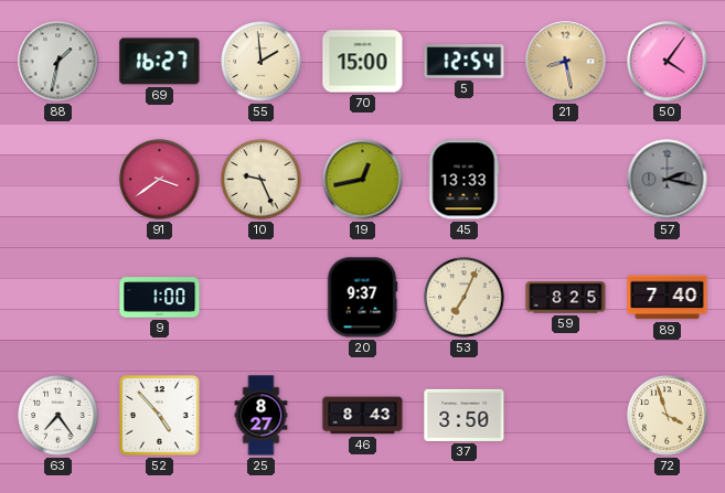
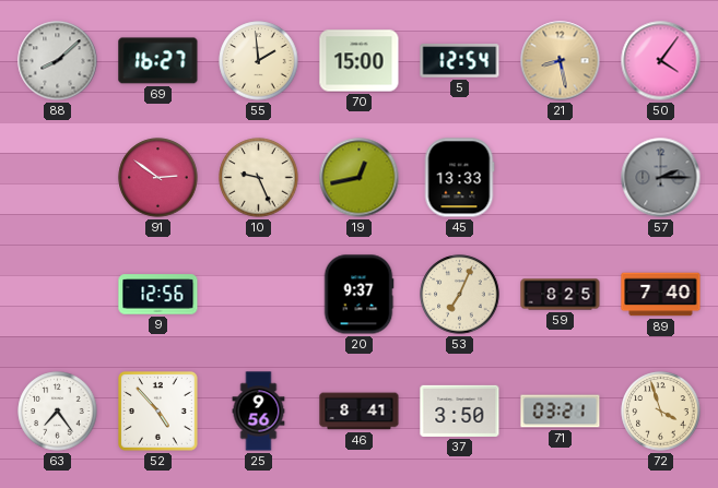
88: 1:32 -> 8:08 (58, 61)
91: 3:39 -> 2:51 (158, 178)
57: 2:17 -> 2:15 (661, 178)
9: 1:00 -> 12:56 (158, 295)
25: 8:27 -> 9:56 (259, 412)
46: 8:43 -> 8:41 (360, 412)
71: none -> 03:21 (561, 412)
